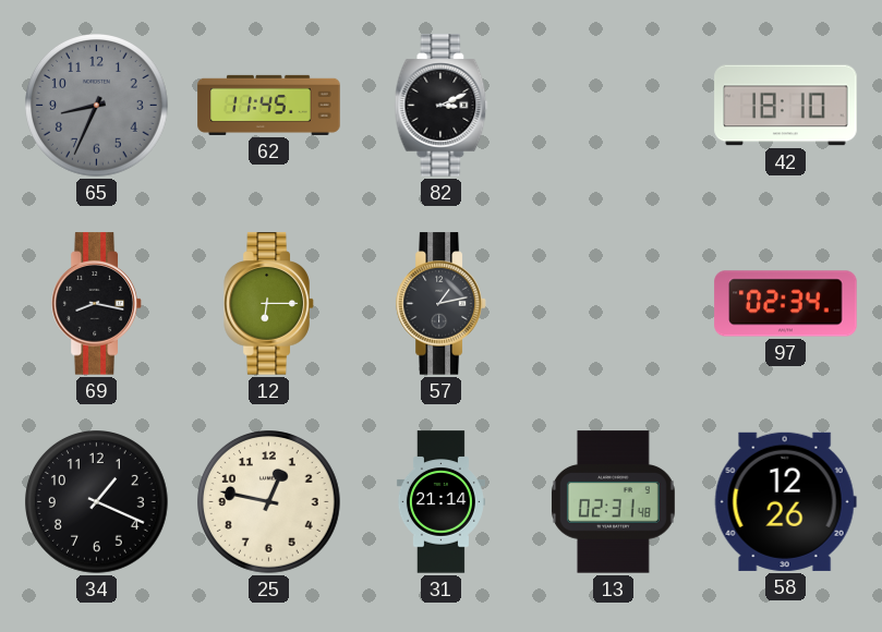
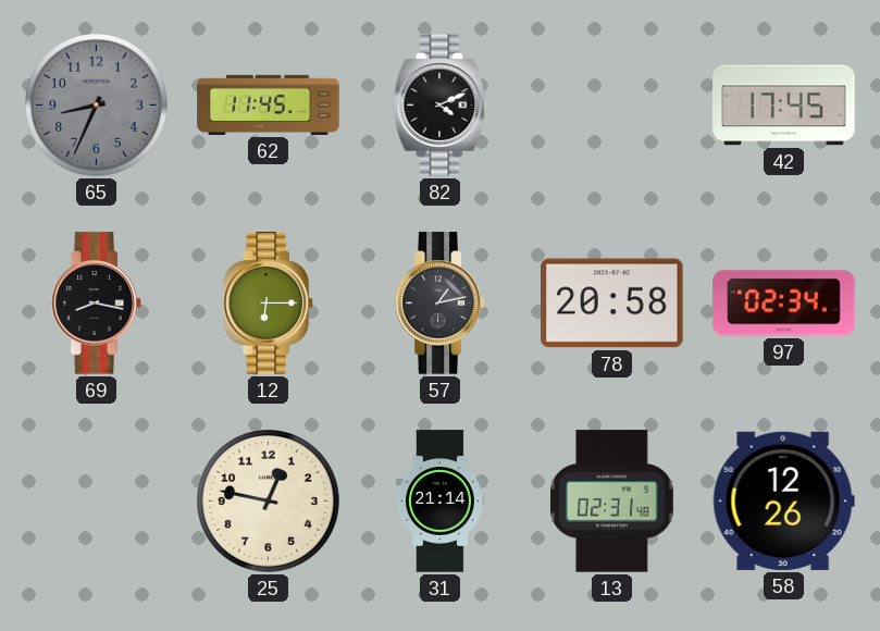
82: 3:11 -> 4:11 (441, 106)
42: 18:10 -> 17:45 (784, 106)
78: none -> 20:58 (612, 304)
34: 1:19 -> none (97, 502)
